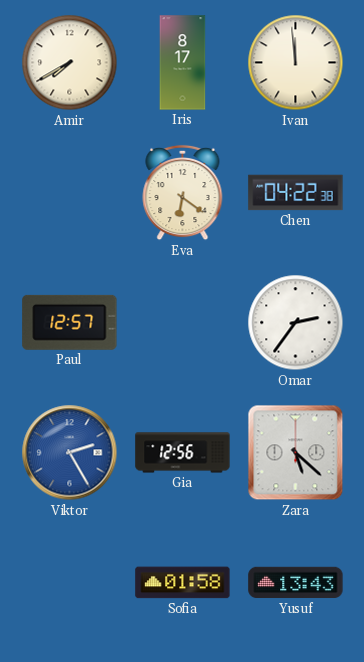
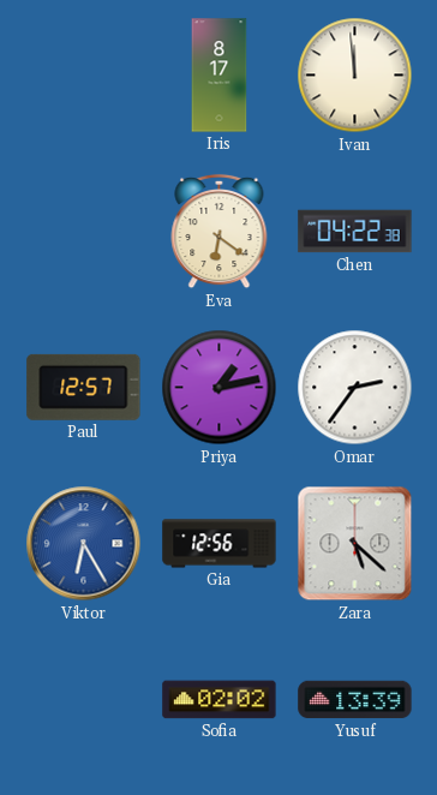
Amir: 7:40 -> none (70, 63)
Priya: none -> 1:13 (220, 388)
Viktor: 2:25 -> 6:25 (84, 544)
Sofia: 01:58 -> 02:02 (220, 700)
Yusuf: 13:43 -> 13:39 (355, 700)
